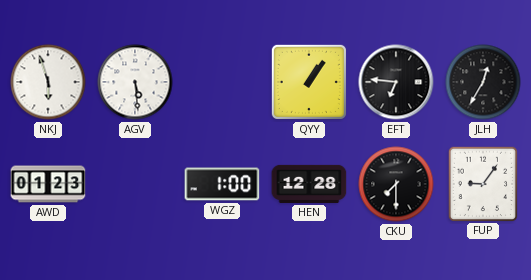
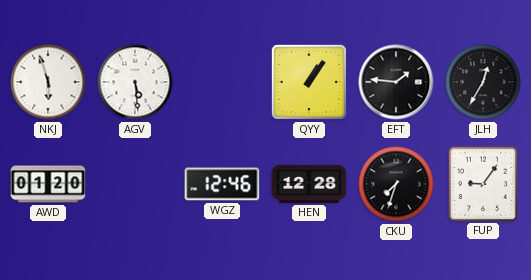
EFT: 6:46 -> 1:46 (396, 82)
AWD: 01:23 -> 01:20 (48, 184)
WGZ: 1:00 -> 12:46 (222, 184)
CKU: 7:30 -> 7:33 (396, 184)
